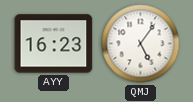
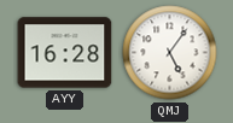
AYY: 16:23 -> 16:28 (65, 53)
